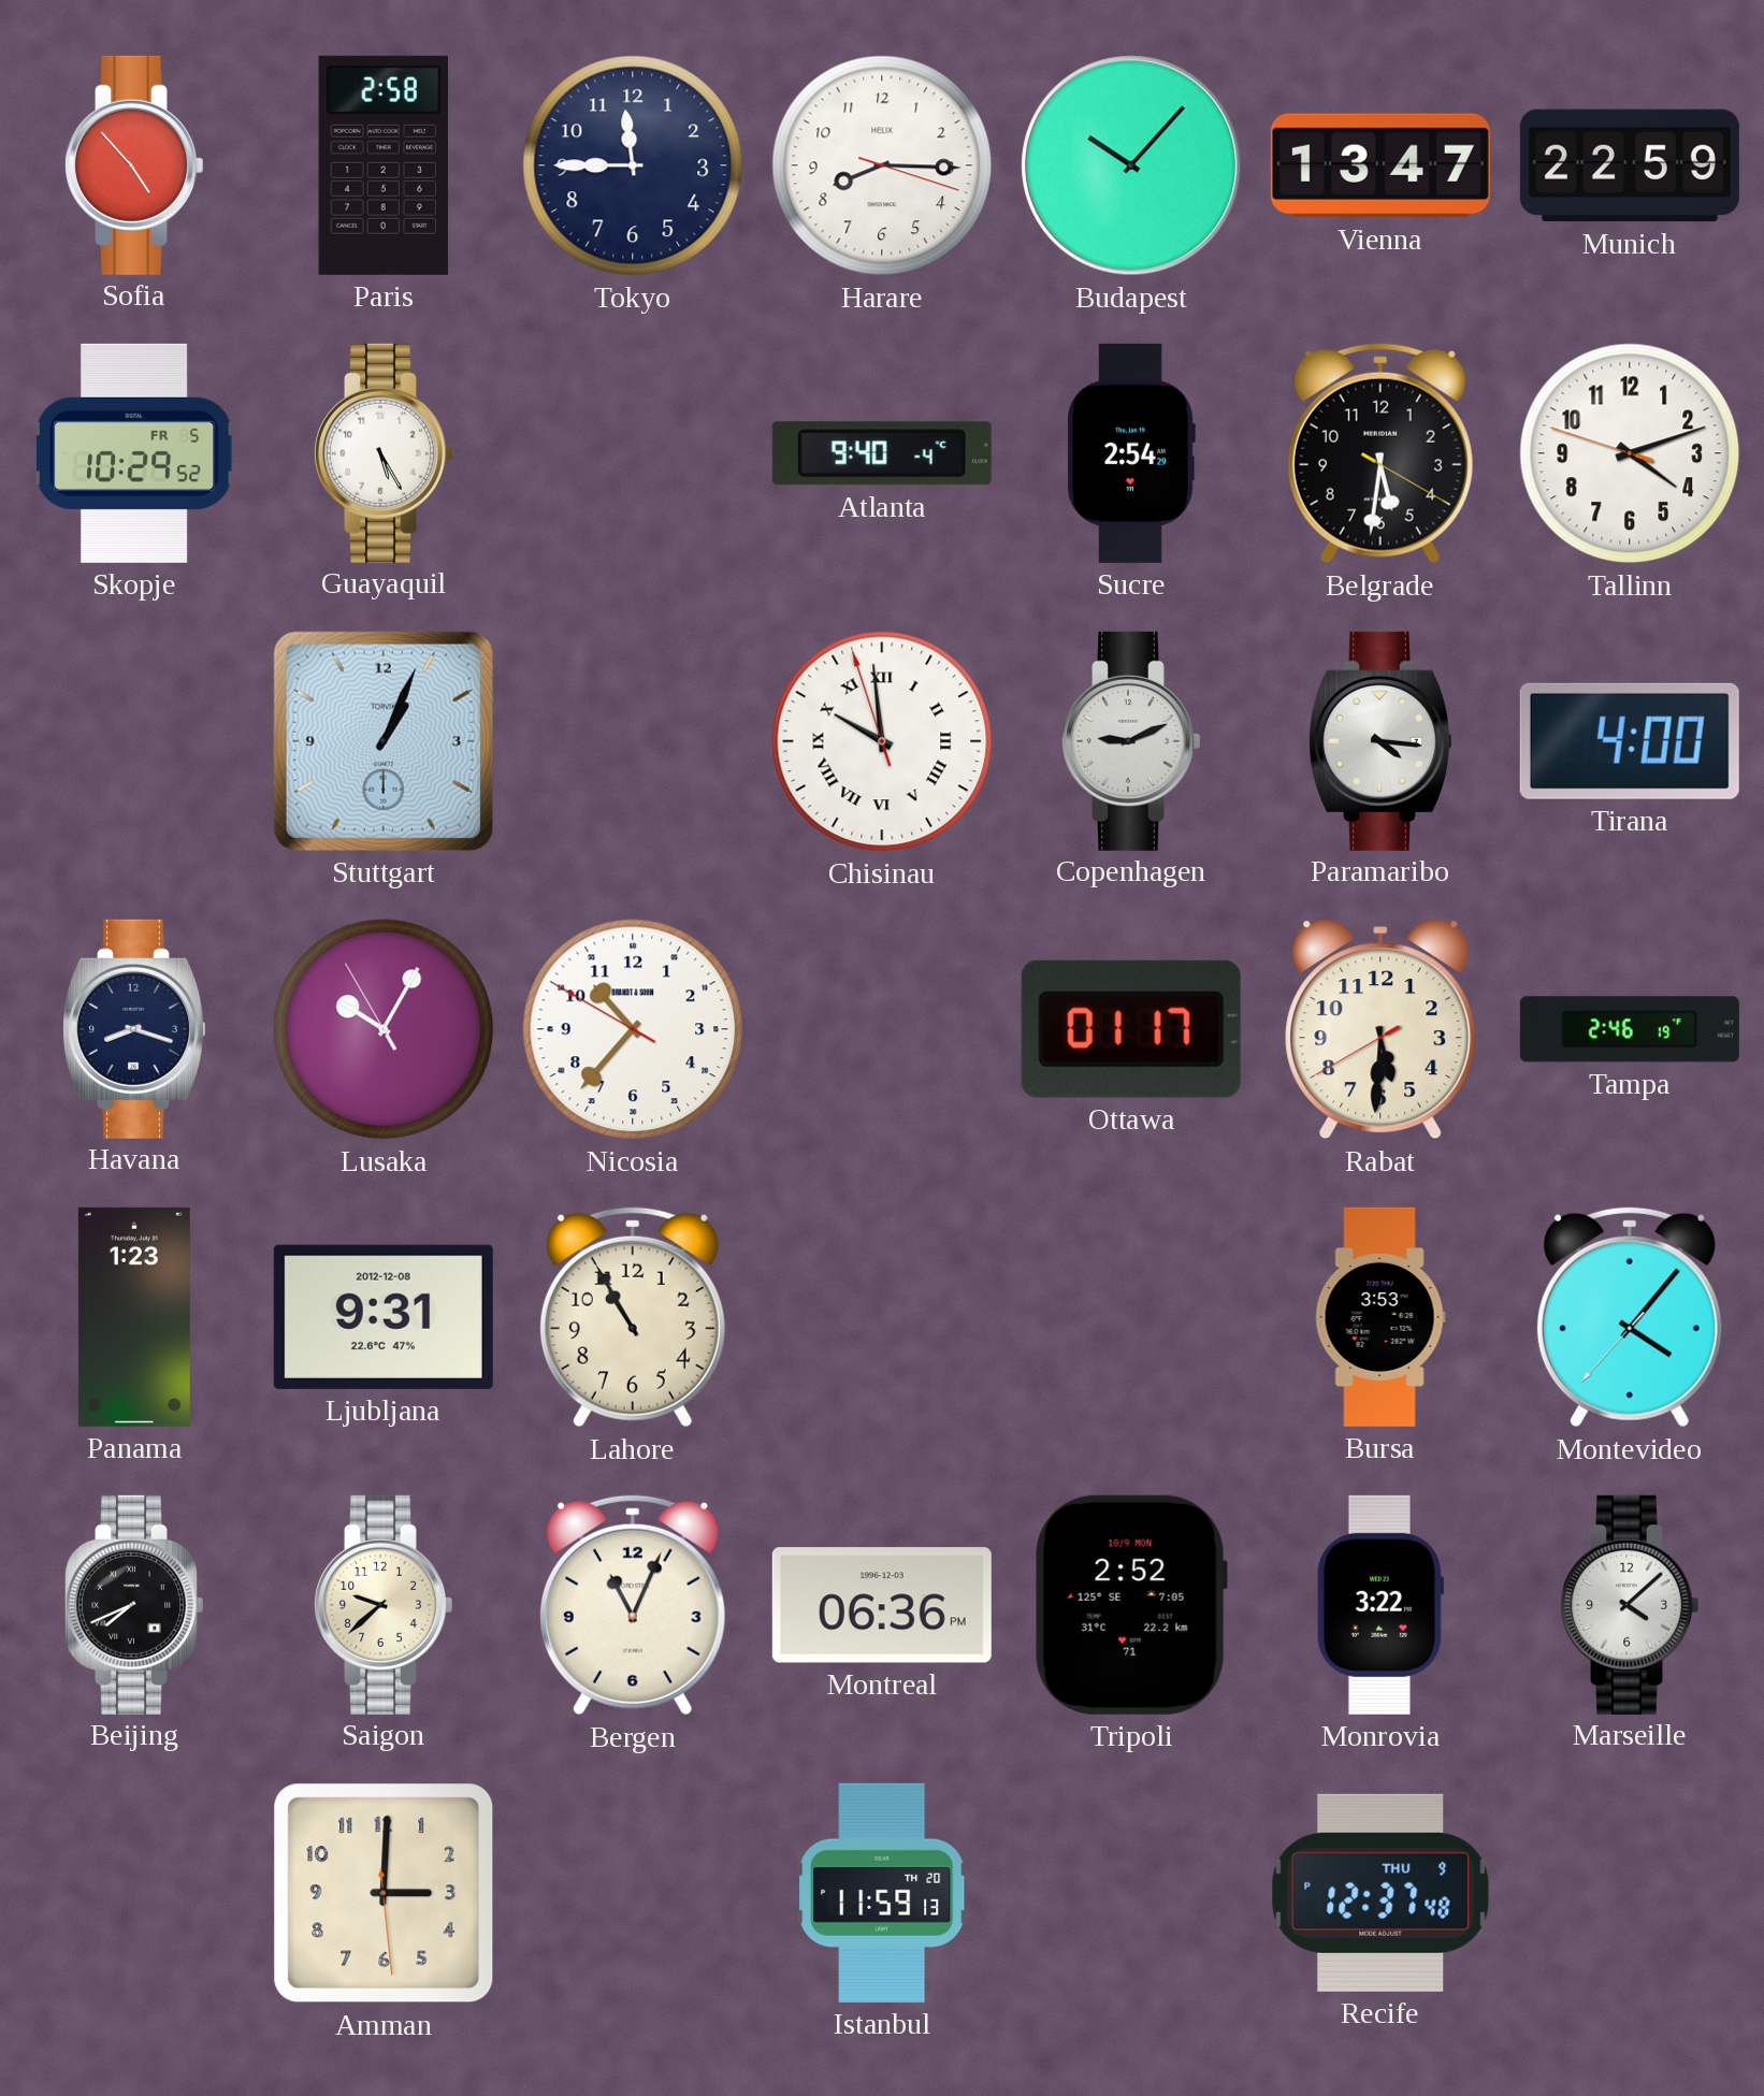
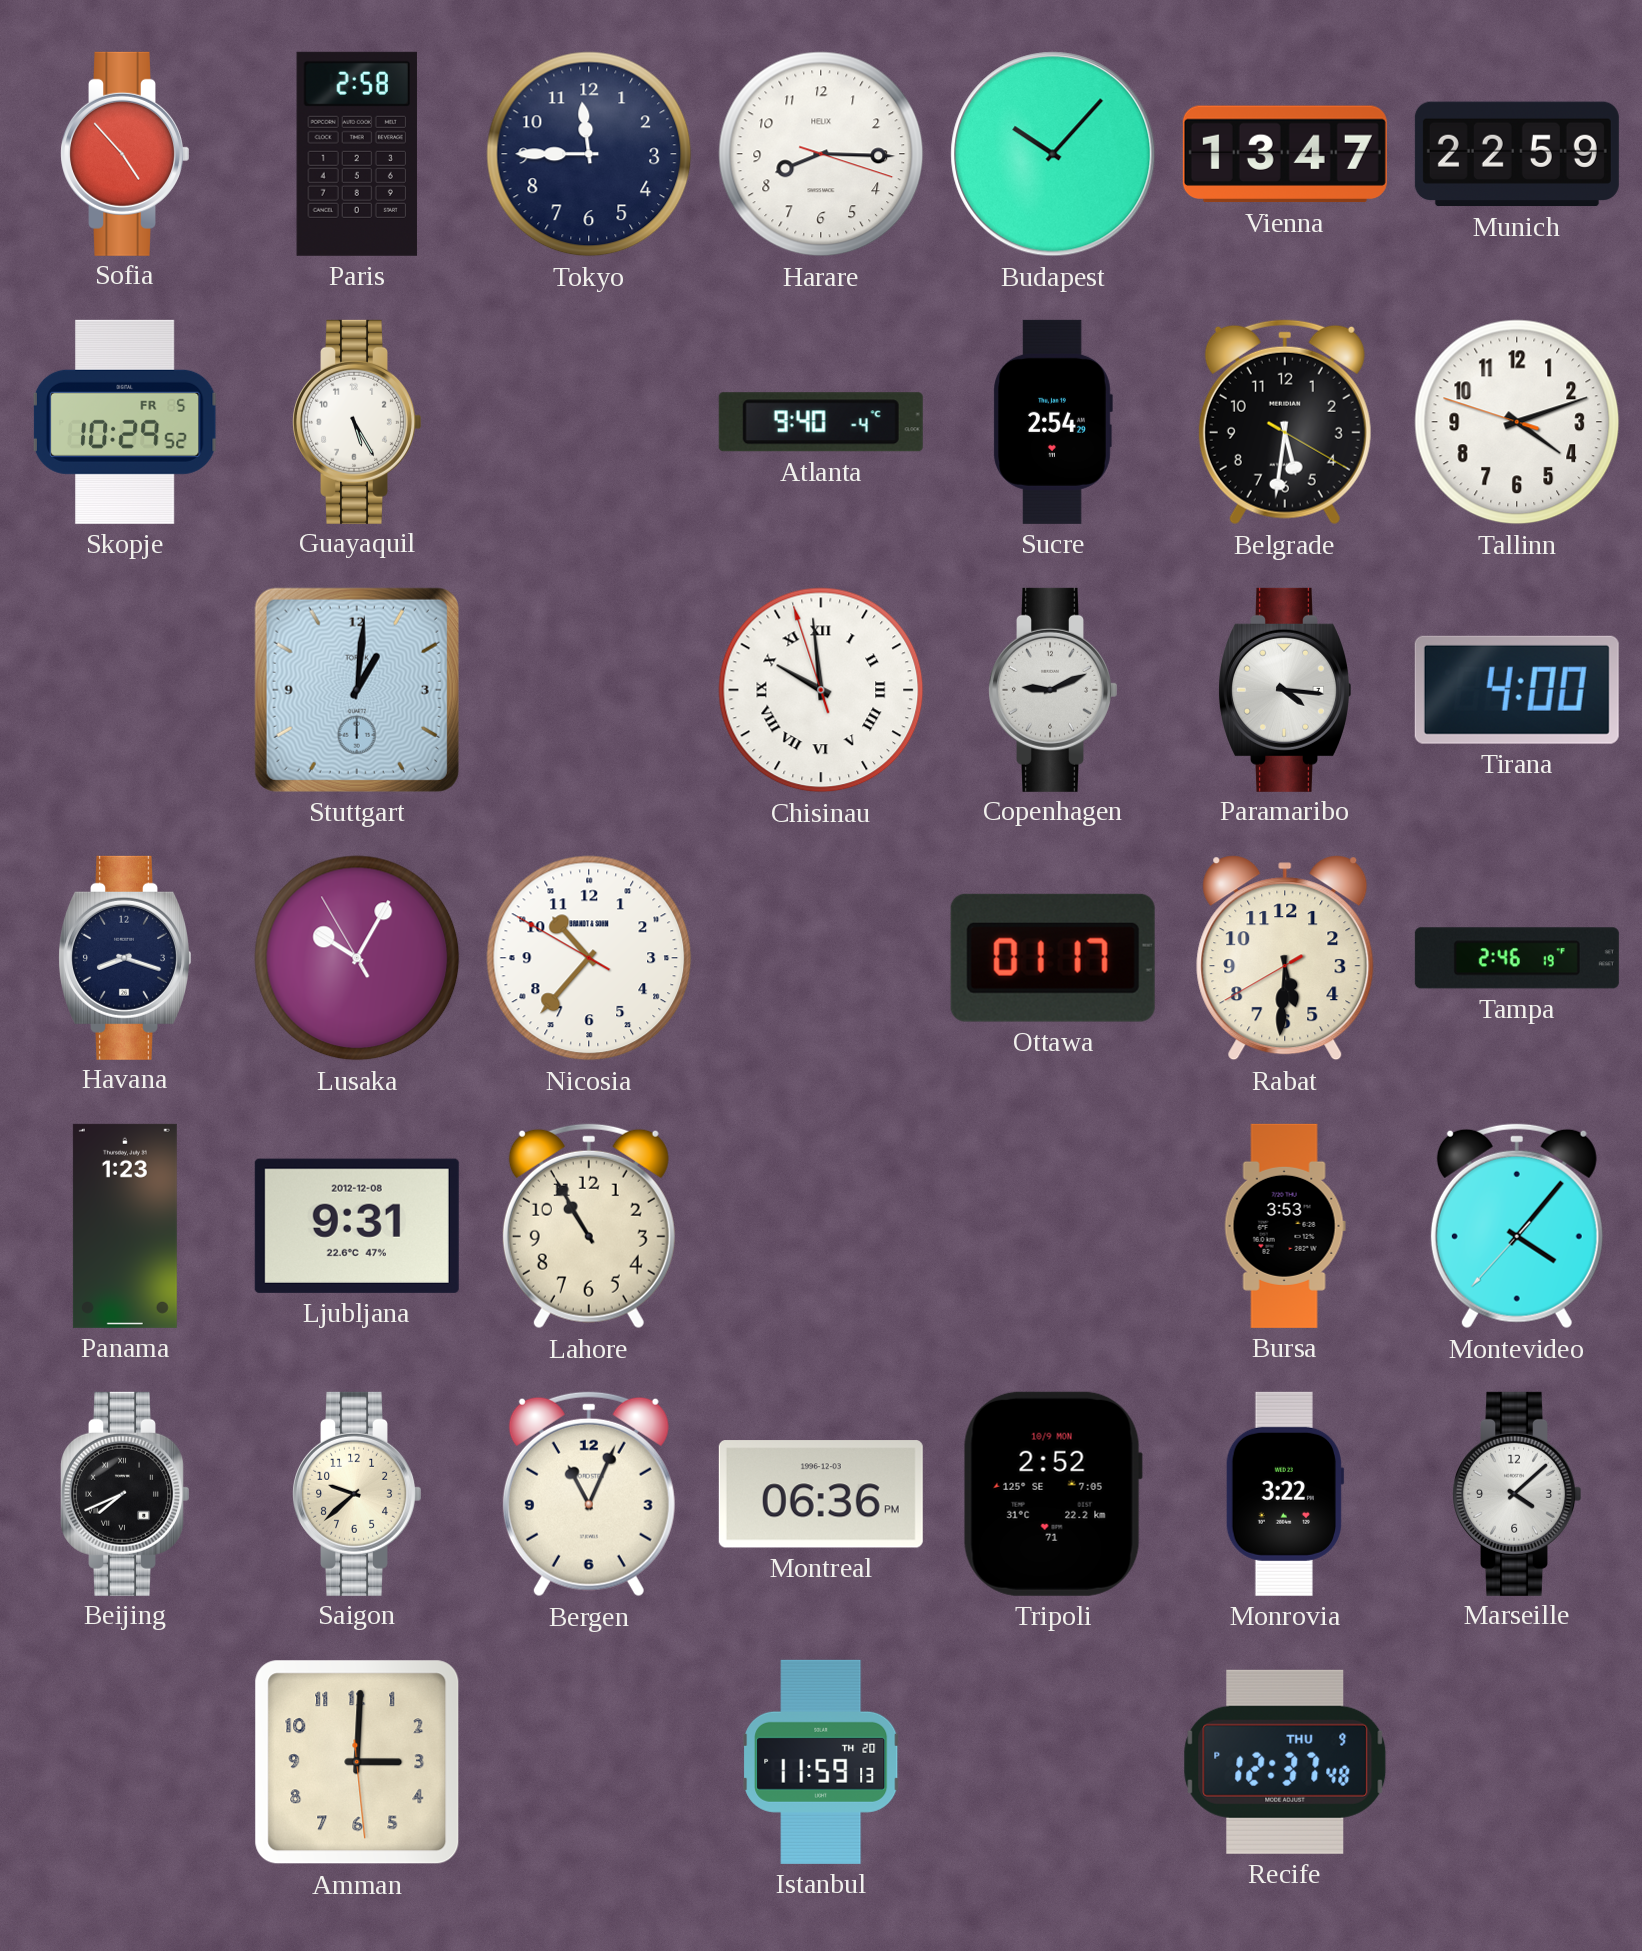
Stuttgart: 1:04 -> 1:01 (357, 690)
